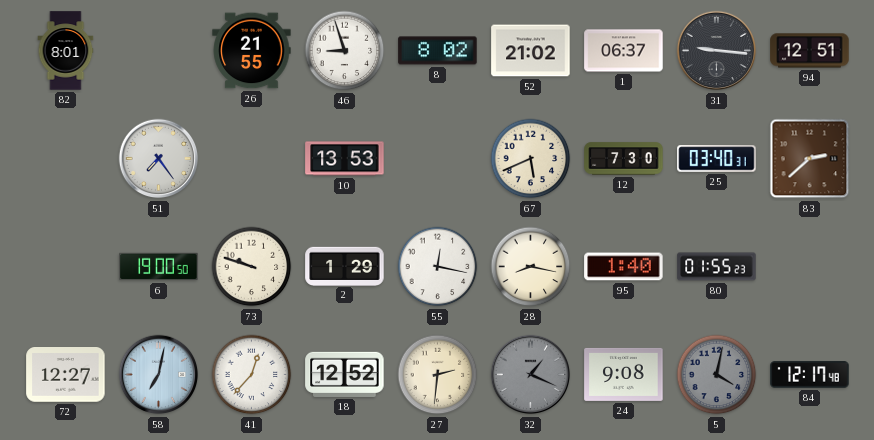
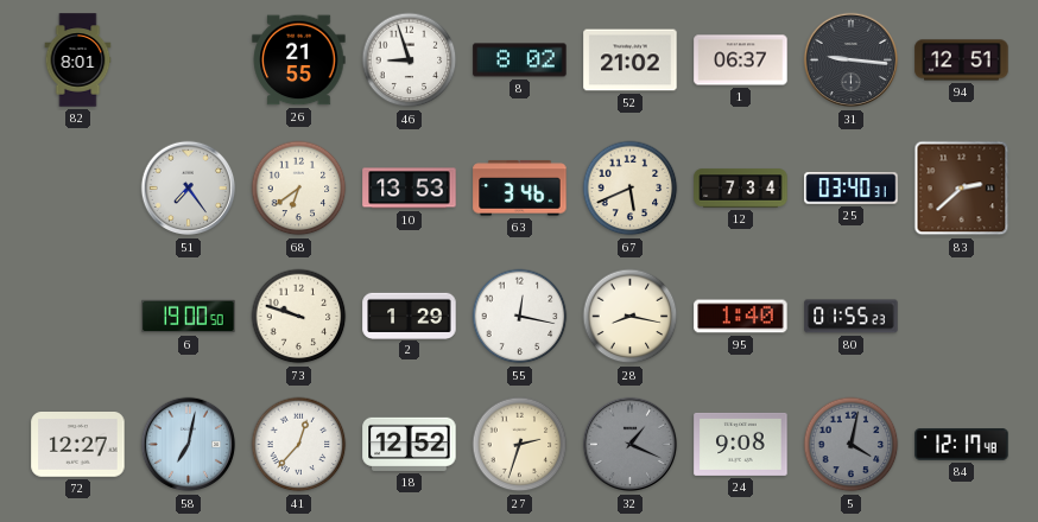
68: none -> 6:39 (299, 189)
63: none -> 3:46 (520, 189)
12: 7:30 -> 7:34 (741, 189)
27: 2:31 -> 2:33 (520, 445)
